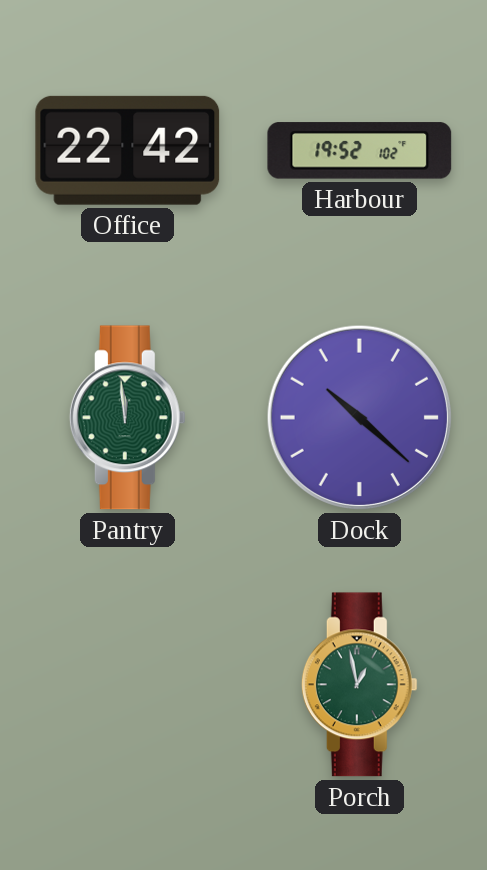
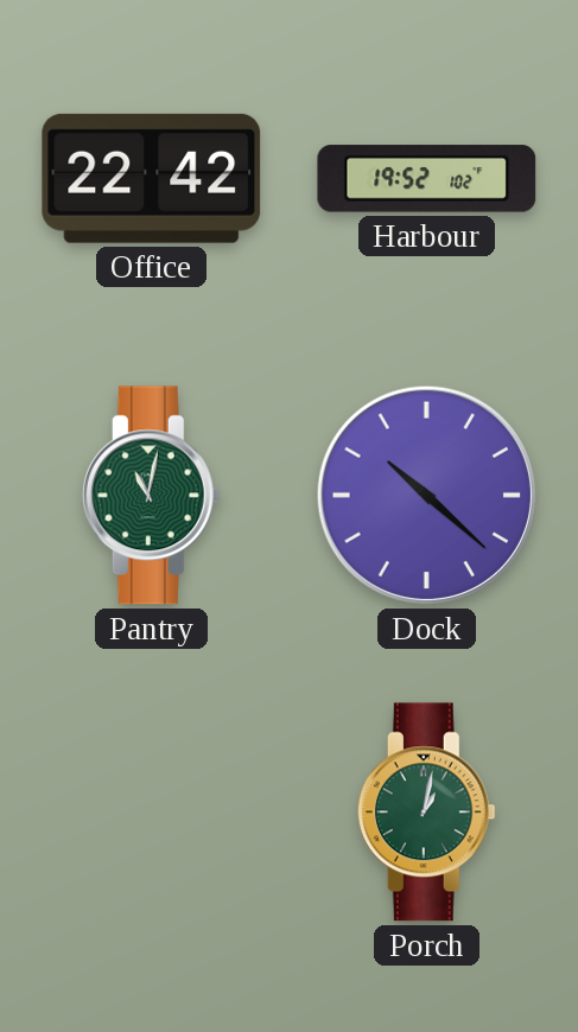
Pantry: 11:59 -> 11:02 (151, 496)
Porch: 12:58 -> 1:02 (426, 813)
